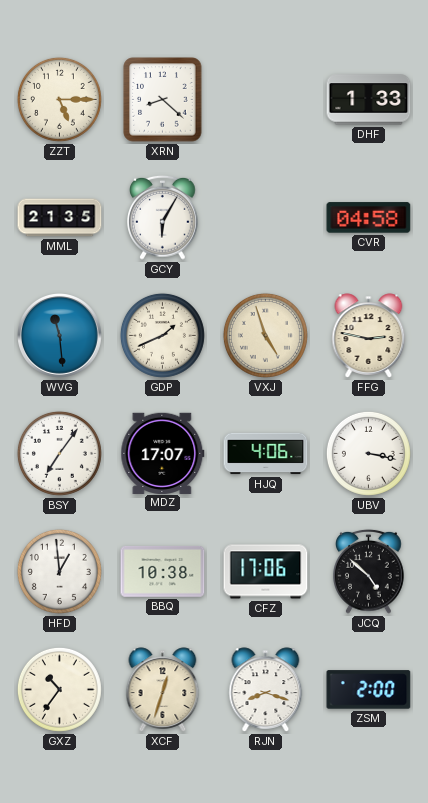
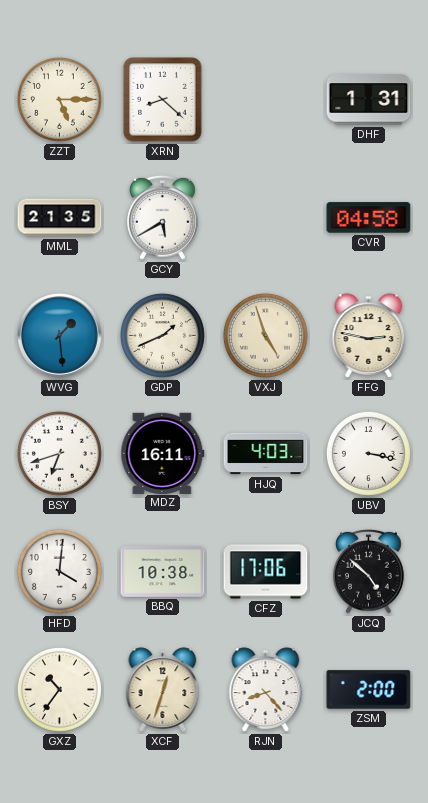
DHF: 1:33 -> 1:31 (369, 100)
GCY: 6:05 -> 5:40 (163, 217)
WVG: 11:29 -> 1:29 (60, 336)
BSY: 7:06 -> 6:42 (59, 453)
MDZ: 17:07 -> 16:11 (163, 453)
HJQ: 4:06 -> 4:03 (266, 454)
HFD: 12:59 -> 4:01 (59, 571)
RJN: 8:18 -> 8:23 (266, 690)
